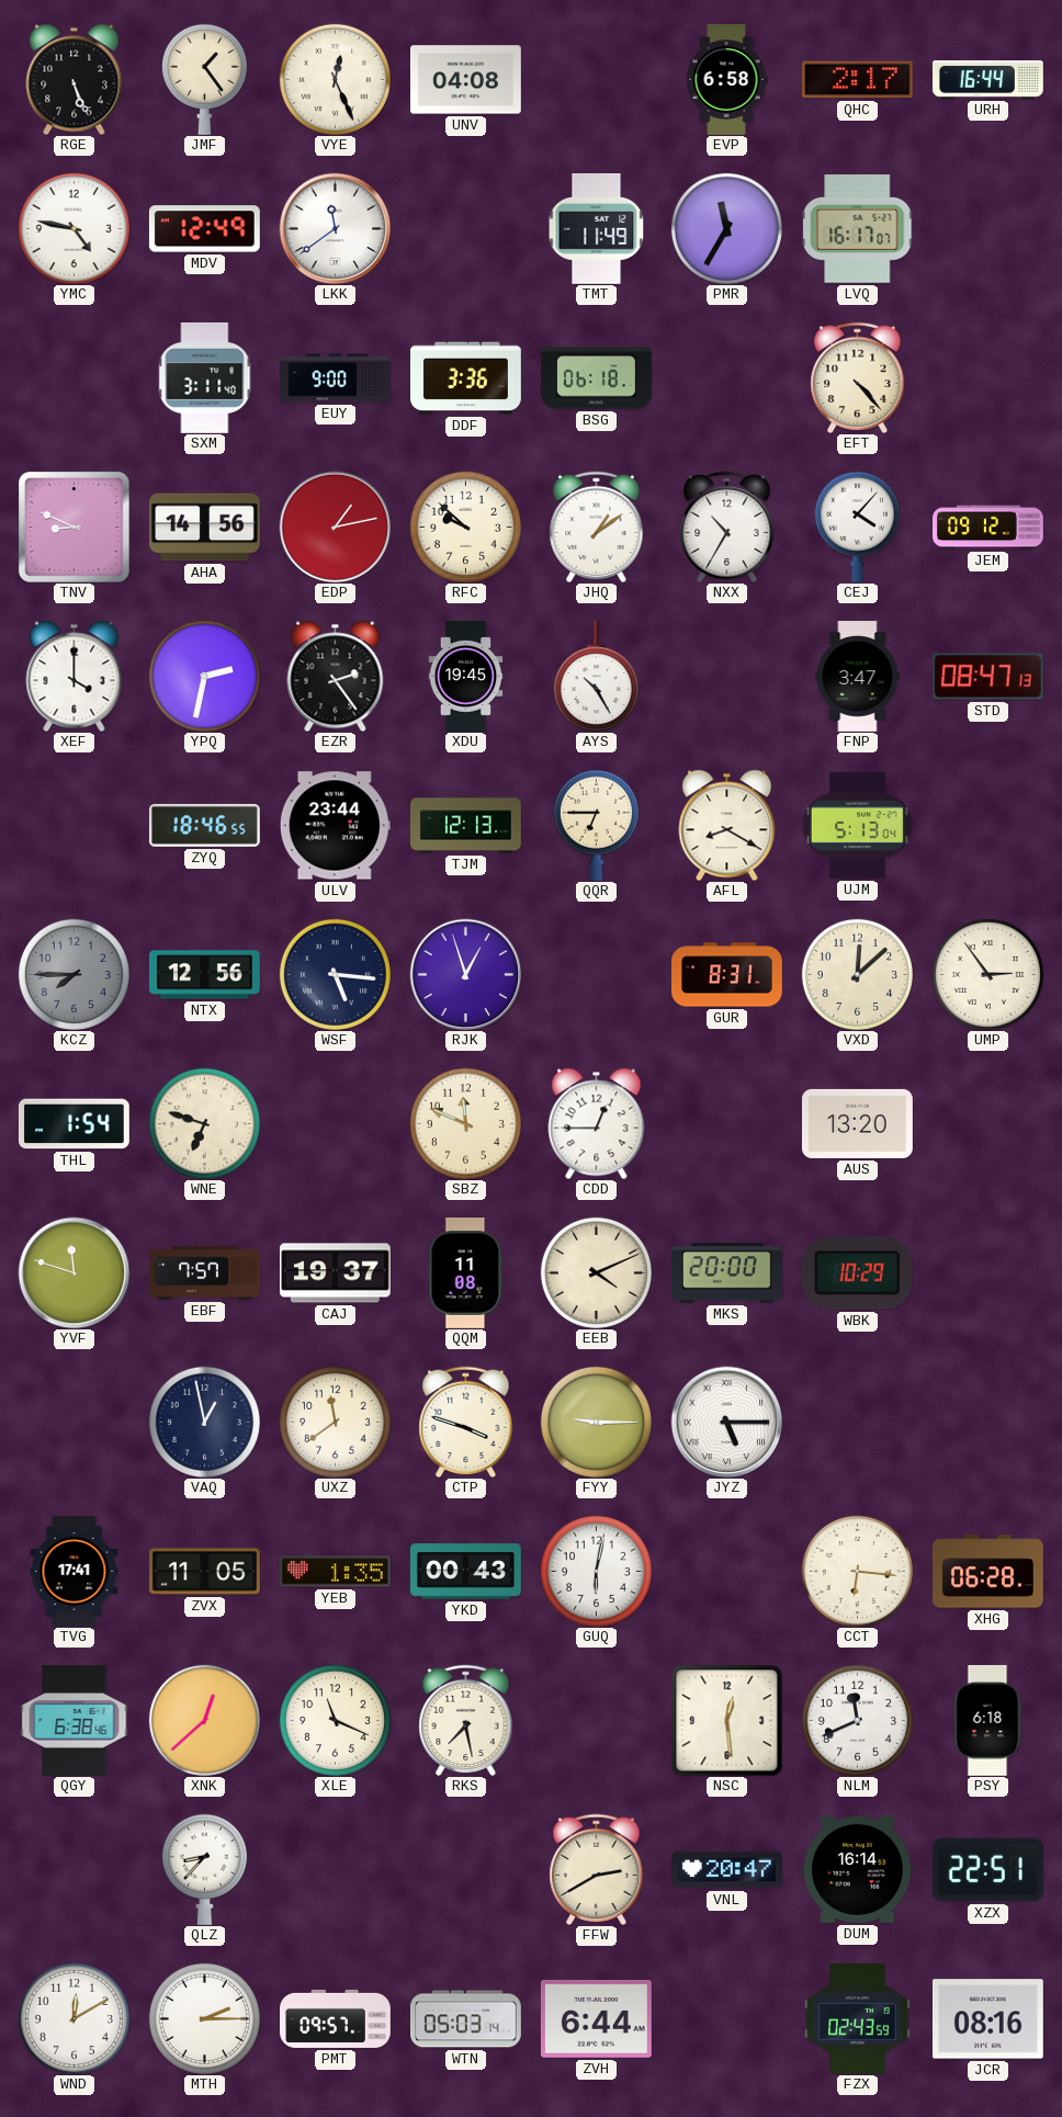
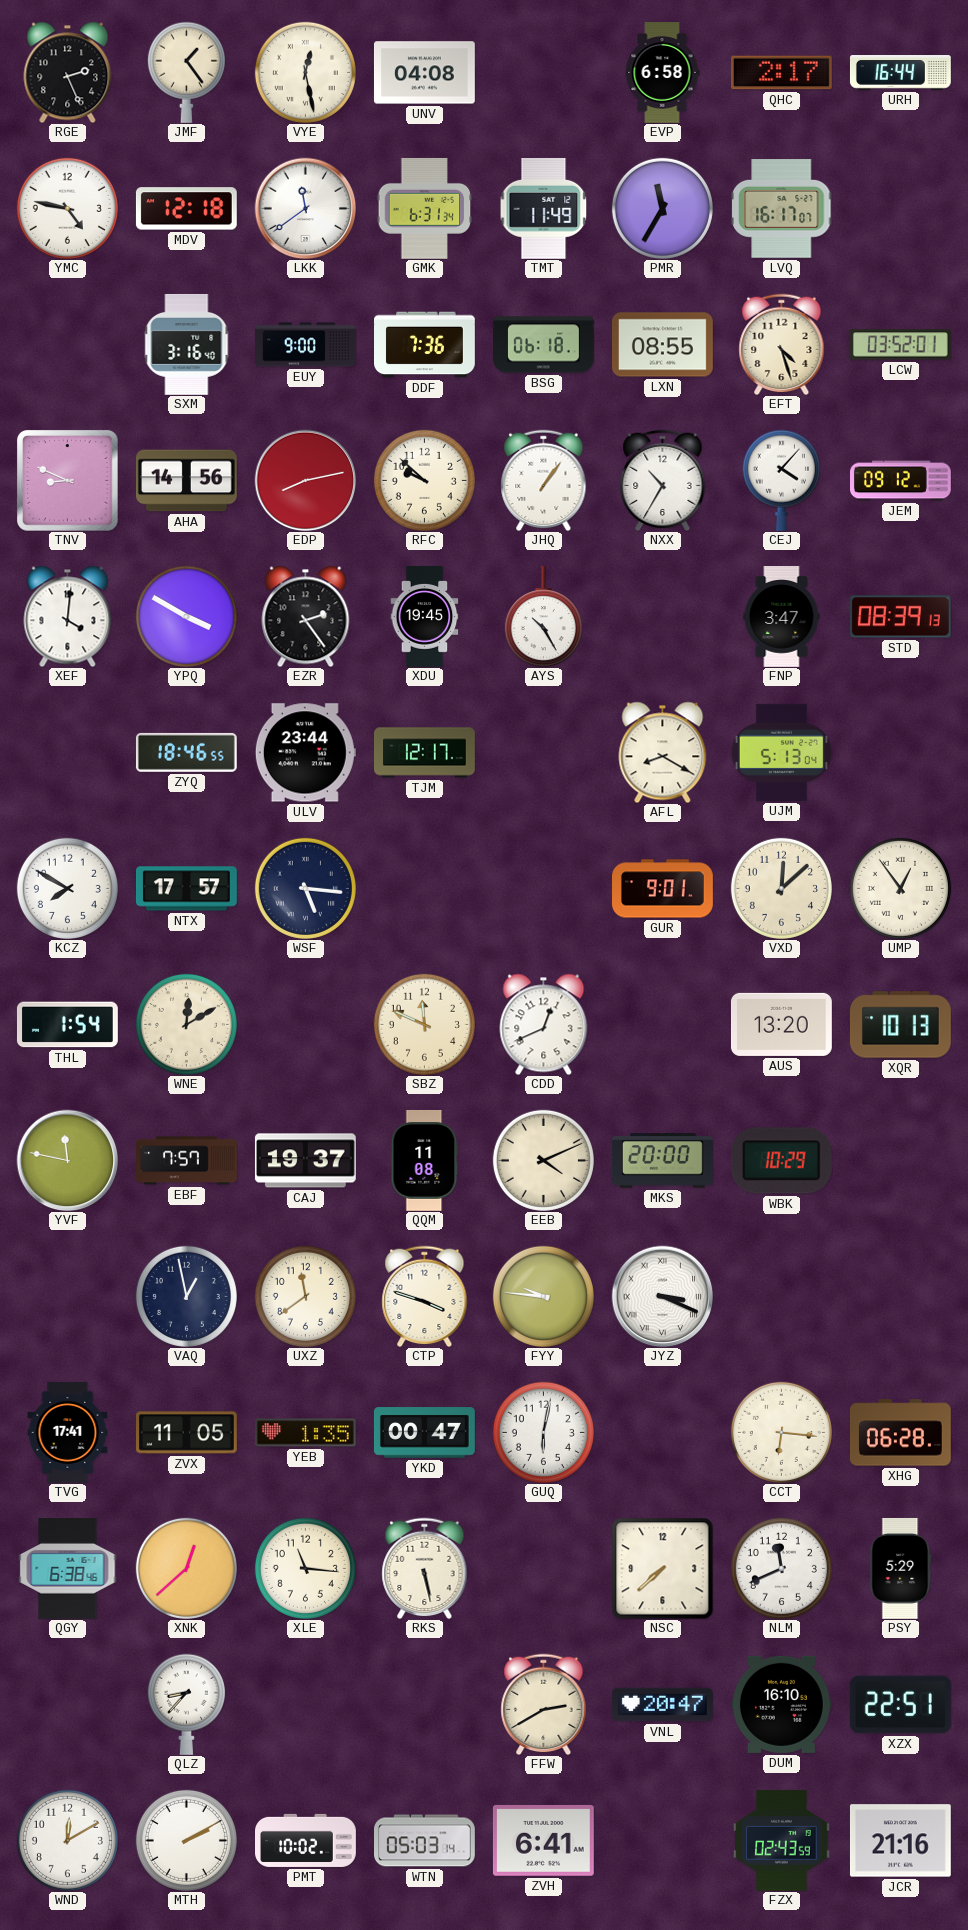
RGE: 5:26 -> 2:26 (68, 72)
VYE: 12:26 -> 12:28 (305, 72)
MDV: 12:49 -> 12:18 (186, 209)
GMK: none -> 6:31 (425, 208)
SXM: 3:11 -> 3:16 (187, 345)
DDF: 3:36 -> 7:36 (425, 345)
LXN: none -> 08:55 (662, 345)
EFT: 4:23 -> 4:27 (782, 344)
LCW: none -> 03:52 (900, 345)
EDP: 1:13 -> 8:13 (305, 480)
JHQ: 1:09 -> 1:06 (544, 480)
XEF: 4:00 -> 4:01 (68, 616)
YPQ: 2:32 -> 3:50 (186, 616)
STD: 08:47 -> 08:39 (900, 617)
TJM: 12:13 -> 12:17 (425, 753)
QQR: 6:45 -> none (596, 825)
KCZ: 7:45 -> 7:50 (67, 888)
KCZ dial: grey -> white (67, 888)
NTX: 12:56 -> 17:57 (186, 889)
RJK: 12:57 -> none (465, 974)
GUR: 8:31 -> 9:01 (663, 889)
UMP: 2:54 -> 12:54 (900, 888)
WNE: 6:48 -> 12:10 (186, 1024)
CDD: 12:45 -> 12:41 (544, 1024)
XQR: none -> 10:13 (901, 1025)
YVF: 11:48 -> 11:47 (67, 1160)
FYY: 9:15 -> 9:46 (543, 1296)
JYZ: 5:15 -> 3:19 (662, 1296)
YKD: 00:43 -> 00:47 (425, 1433)
XLE: 11:19 -> 11:16 (305, 1568)
RKS: 7:28 -> 5:28 (425, 1568)
NSC: 12:29 -> 7:38 (662, 1568)
PSY: 6:18 -> 5:29 (901, 1568)
DUM: 16:14 -> 16:10 (781, 1704)
MTH: 2:15 -> 2:10 (186, 1840)
PMT: 09:57 -> 10:02 (306, 1840)
ZVH: 6:44 -> 6:41 (543, 1840)
JCR: 08:16 -> 21:16 (900, 1841)
